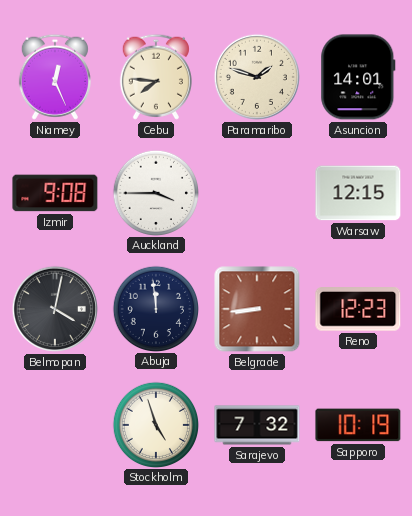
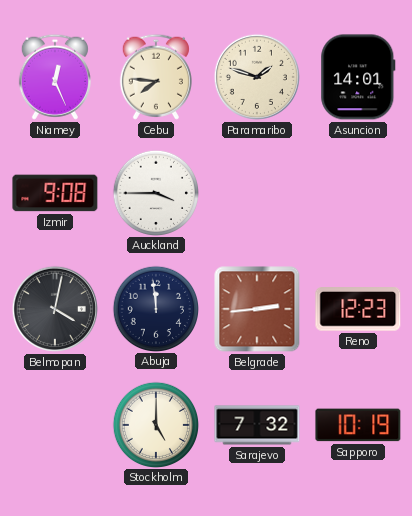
Warsaw: 12:15 -> none (358, 193)
Belgrade: 8:44 -> 2:44 (257, 309)
Stockholm: 4:57 -> 5:00 (155, 424)
